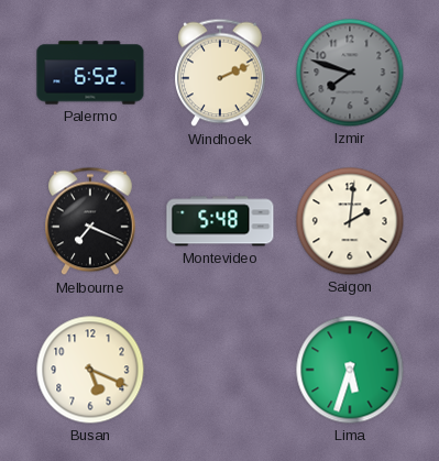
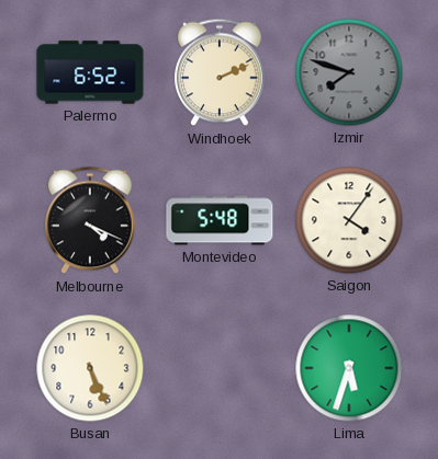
Melbourne: 7:19 -> 4:19 (91, 220)
Saigon: 2:01 -> 4:06 (349, 220)
Busan: 5:19 -> 5:26 (90, 368)
